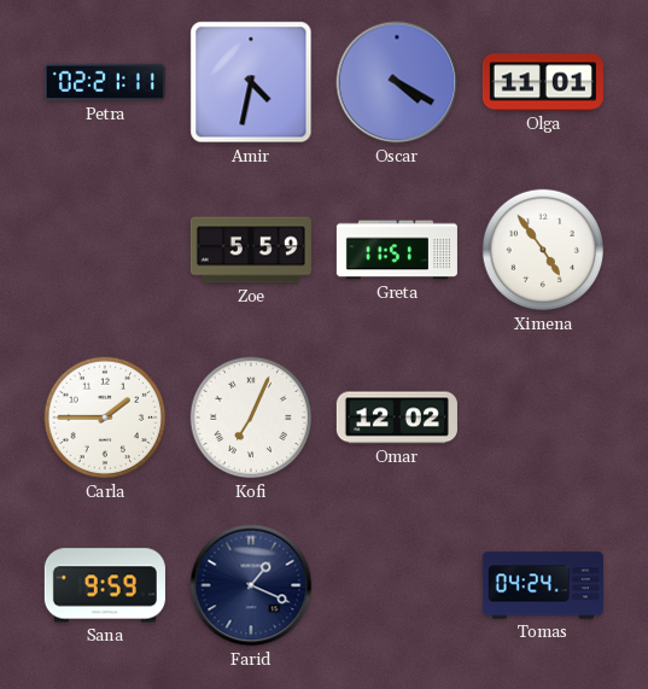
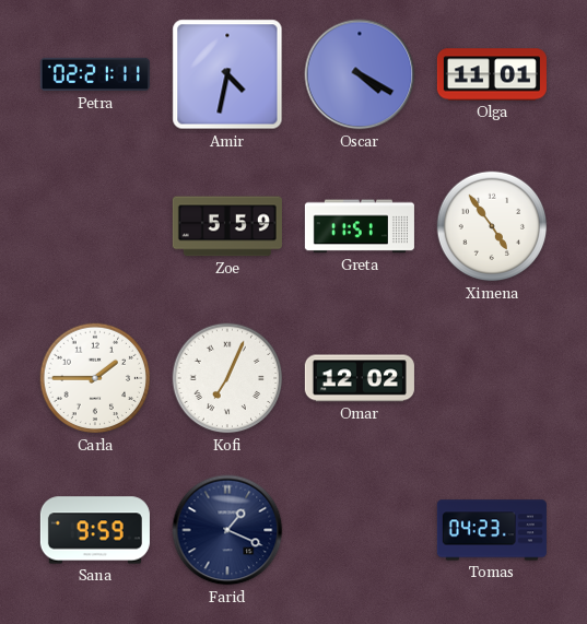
Tomas: 04:24 -> 04:23 (492, 530)
